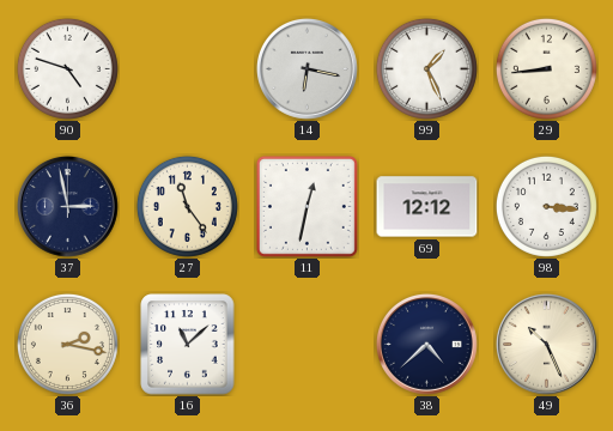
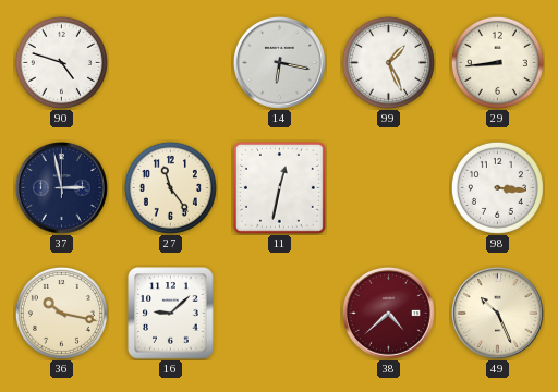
69: 12:12 -> none (427, 207)
36: 2:17 -> 10:17 (61, 313)
16: 11:08 -> 9:08 (171, 314)
38 dial: navy -> burgundy (388, 313)
